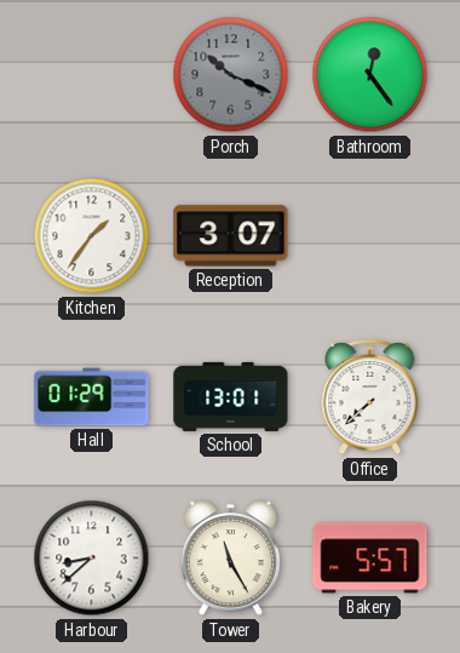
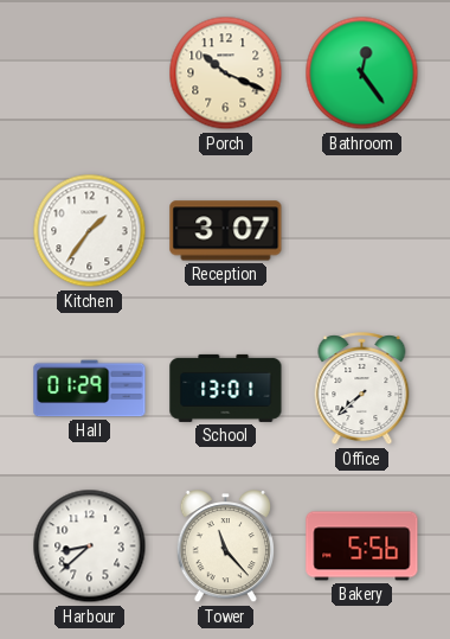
Porch dial: grey -> cream (226, 74)
Tower: 11:25 -> 11:23 (225, 548)
Bakery: 5:57 -> 5:56 (362, 547)
